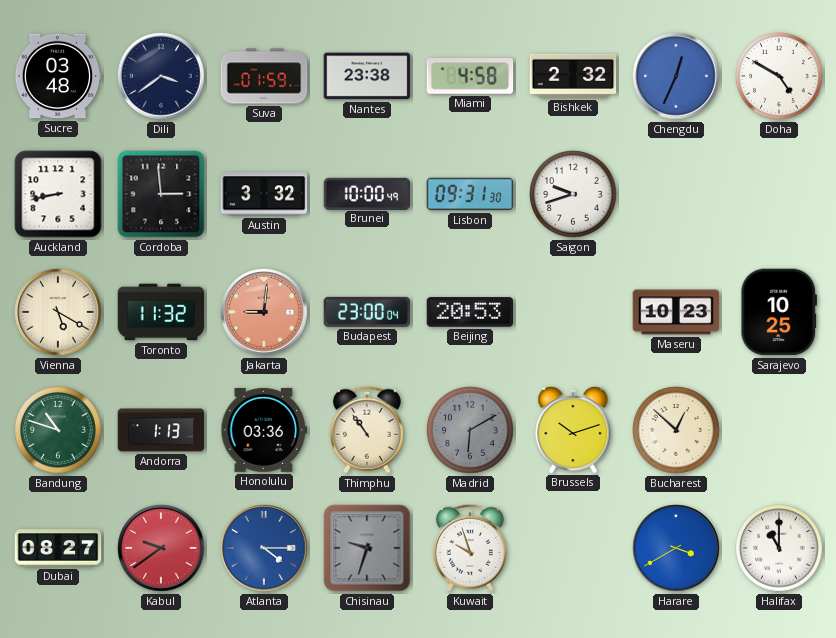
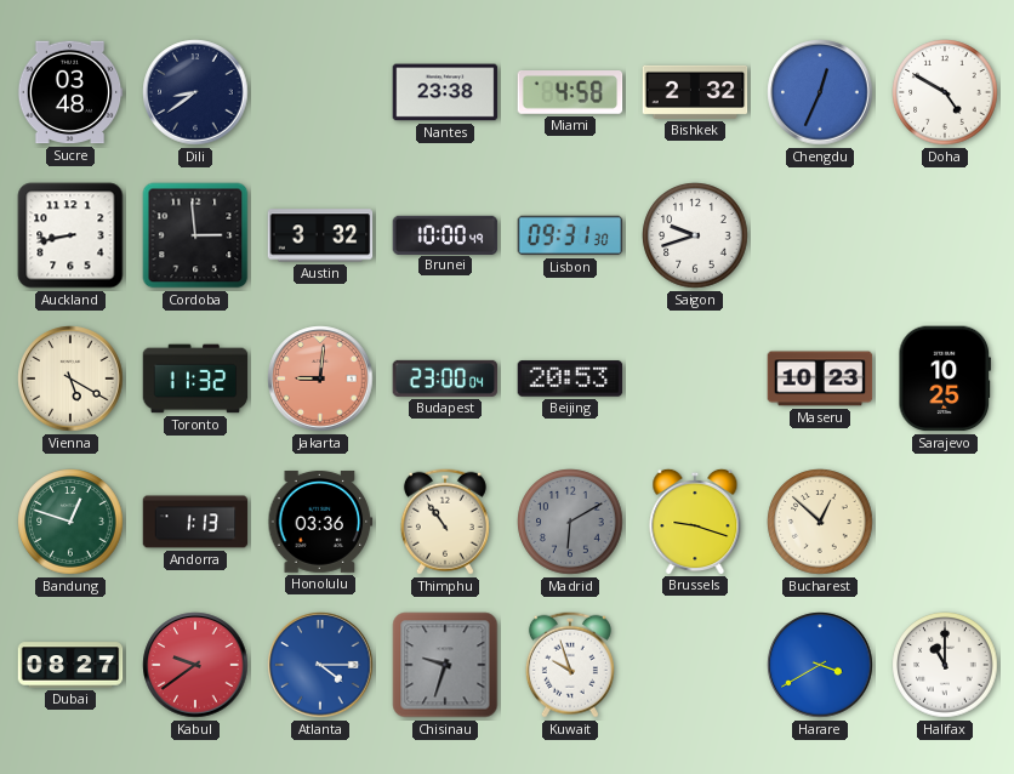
Dili: 3:39 -> 8:39 (195, 92)
Suva: 01:59 -> none (264, 76)
Bandung: 10:48 -> 12:48 (70, 522)
Brussels: 10:12 -> 9:18 (695, 520)
